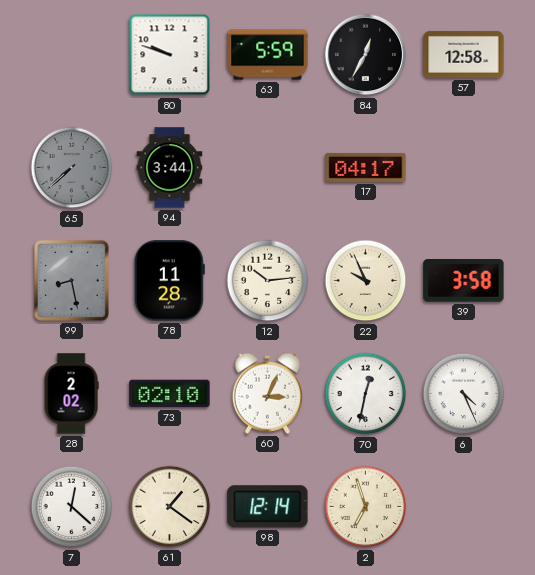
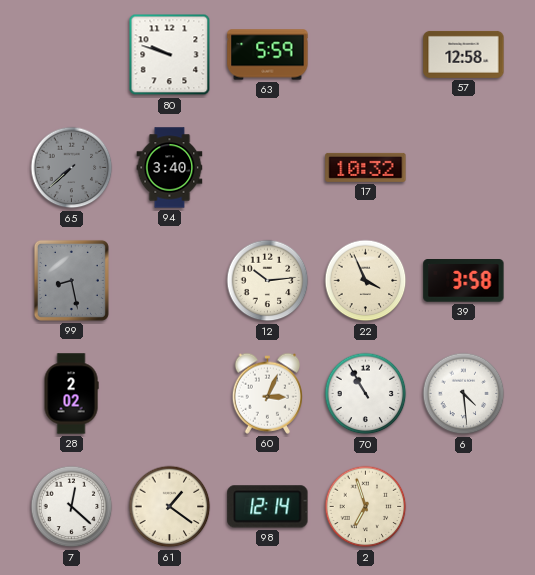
84: 12:35 -> none (366, 55)
94: 3:44 -> 3:40 (170, 168)
17: 04:17 -> 10:32 (366, 167)
78: 11:28 -> none (169, 281)
22: 9:56 -> 3:56 (366, 281)
73: 02:10 -> none (170, 394)
70: 12:32 -> 10:55 (366, 394)
6: 4:26 -> 4:29 (464, 394)
